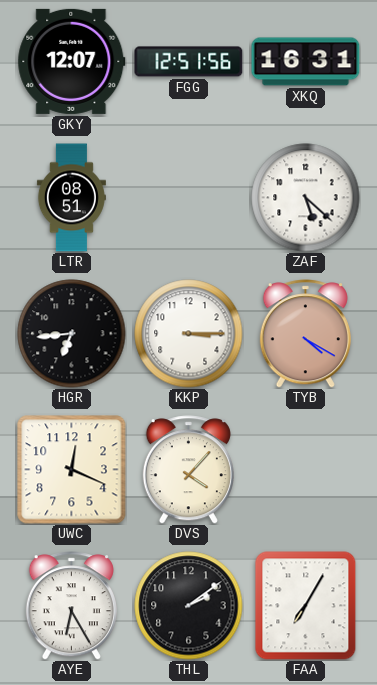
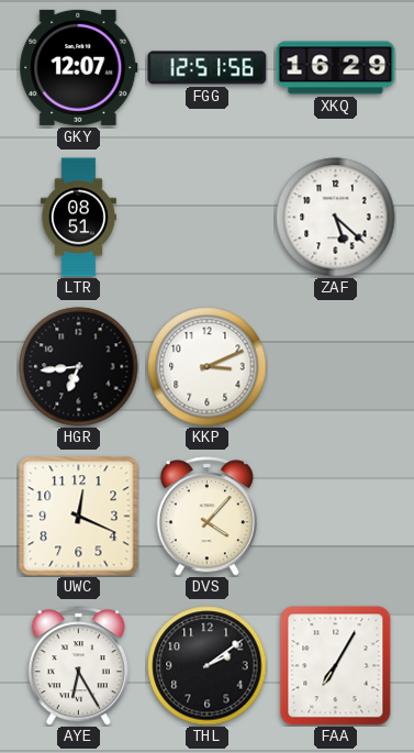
XKQ: 16:31 -> 16:29 (336, 68)
KKP: 3:15 -> 3:11 (208, 367)
TYB: 4:20 -> none (305, 334)
